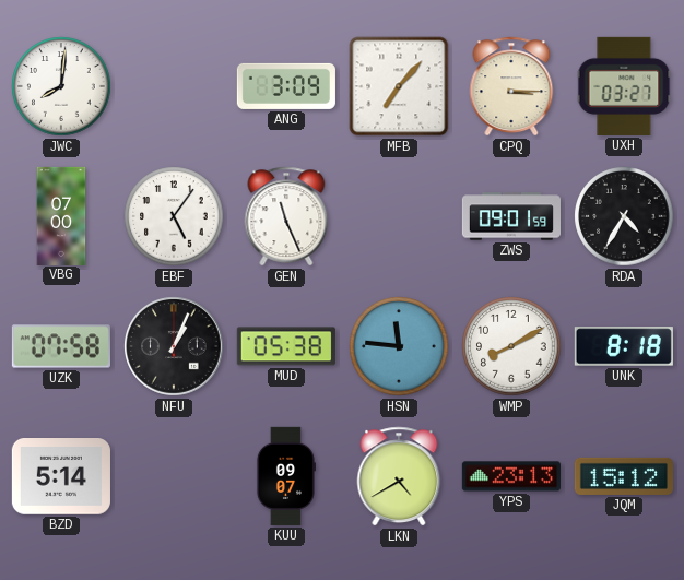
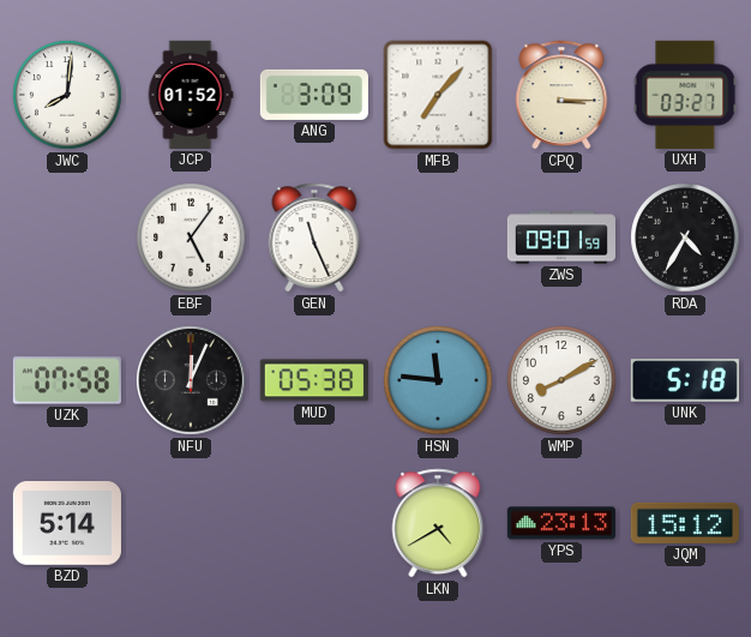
JCP: none -> 01:52 (191, 95)
VBG: 07:00 -> none (61, 215)
NFU: 1:04 -> 12:04 (191, 380)
UNK: 8:18 -> 5:18 (685, 380)
KUU: 09:07 -> none (285, 476)
